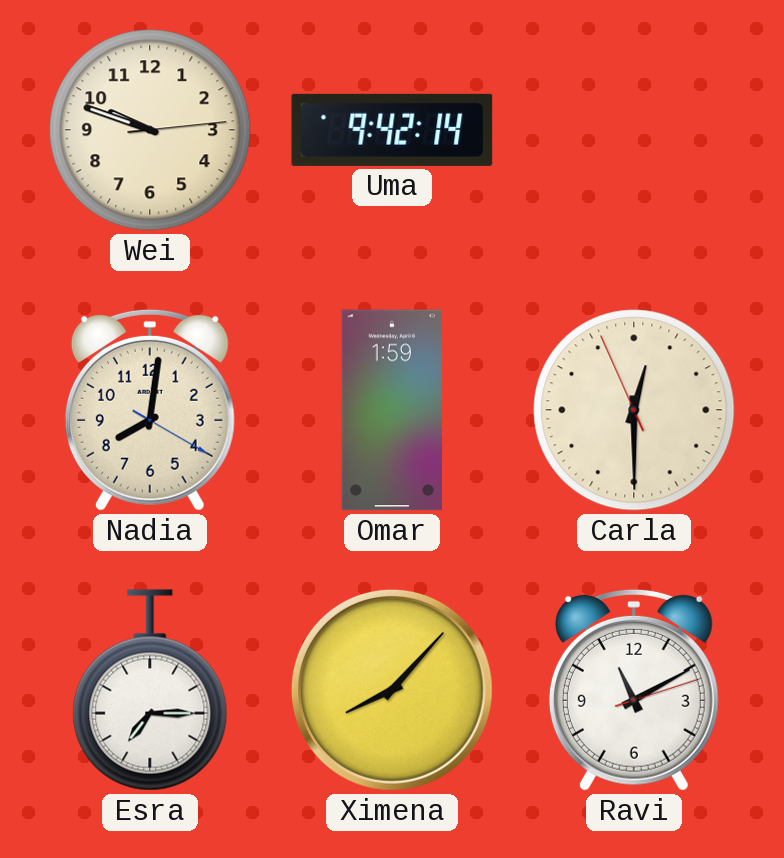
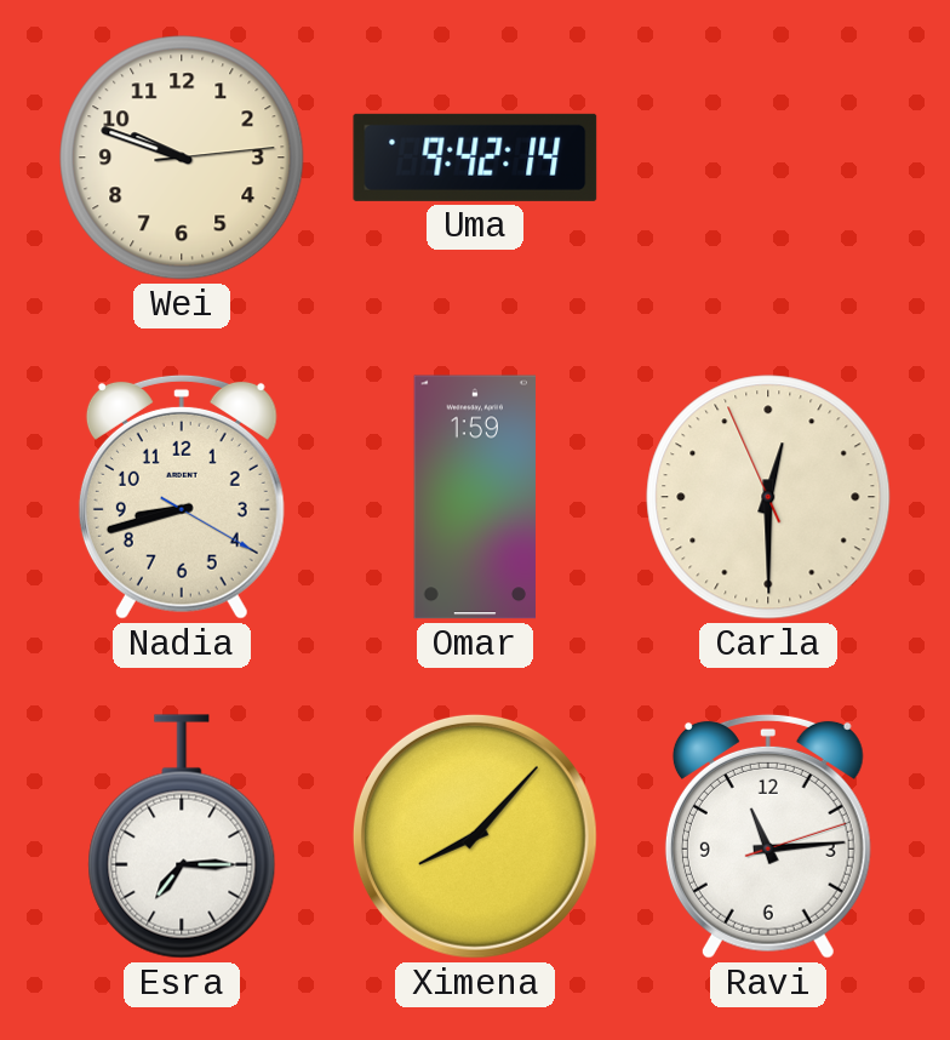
Nadia: 8:01 -> 8:42 (182, 497)
Ravi: 11:10 -> 11:14 (768, 836)
